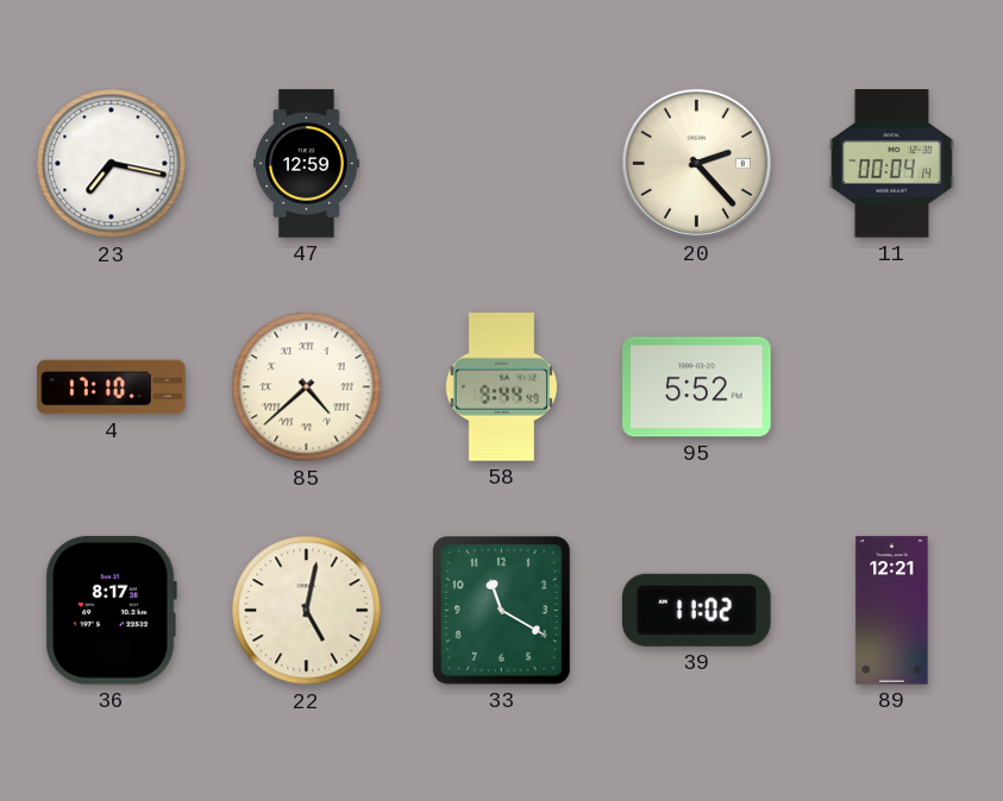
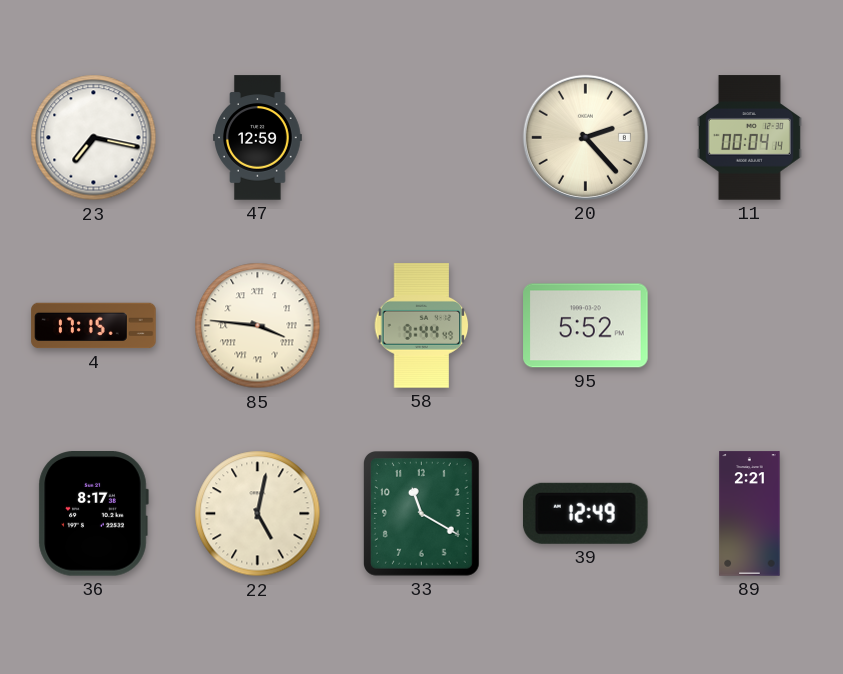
4: 17:10 -> 17:15 (94, 326)
85: 4:38 -> 3:46 (258, 326)
39: 11:02 -> 12:49 (585, 513)
89: 12:21 -> 2:21 (750, 514)
